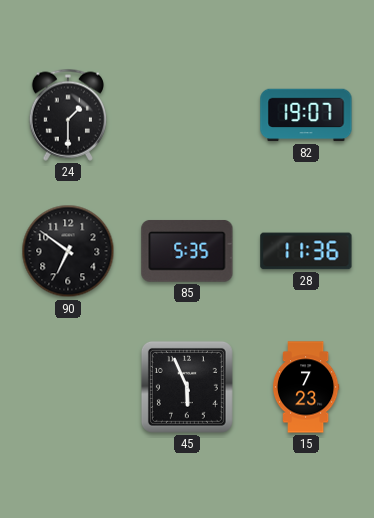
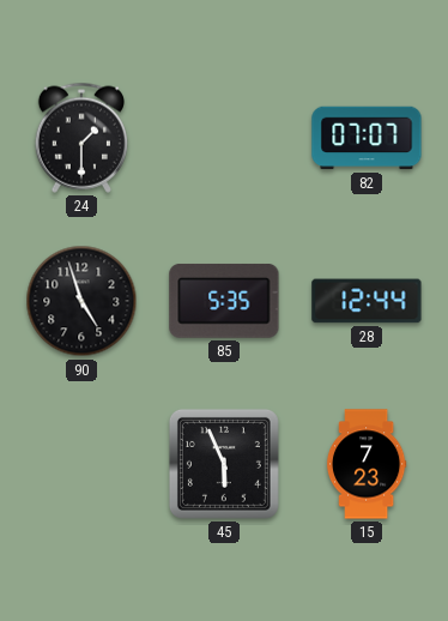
82: 19:07 -> 07:07 (367, 138)
90: 6:51 -> 4:57 (81, 301)
28: 11:36 -> 12:44 (367, 301)
